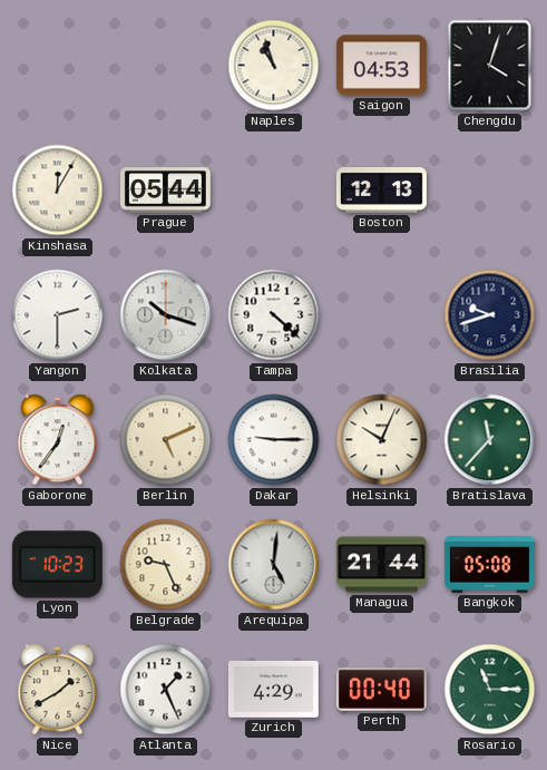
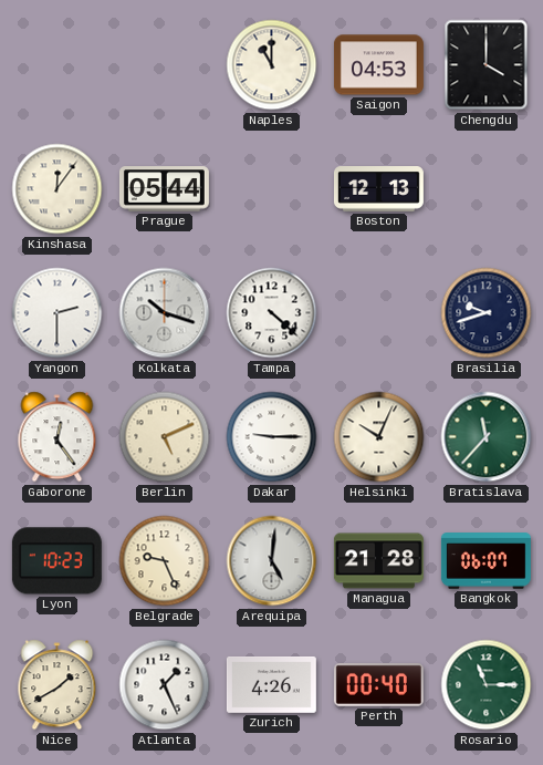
Naples: 10:57 -> 11:00 (272, 65)
Chengdu: 4:03 -> 4:00 (487, 65)
Kinshasa: 12:05 -> 12:06 (58, 189)
Gaborone: 12:36 -> 12:24 (58, 437)
Managua: 21:44 -> 21:28 (378, 561)
Bangkok: 05:08 -> 06:07 (485, 561)
Zurich: 4:29 -> 4:26 (271, 684)
